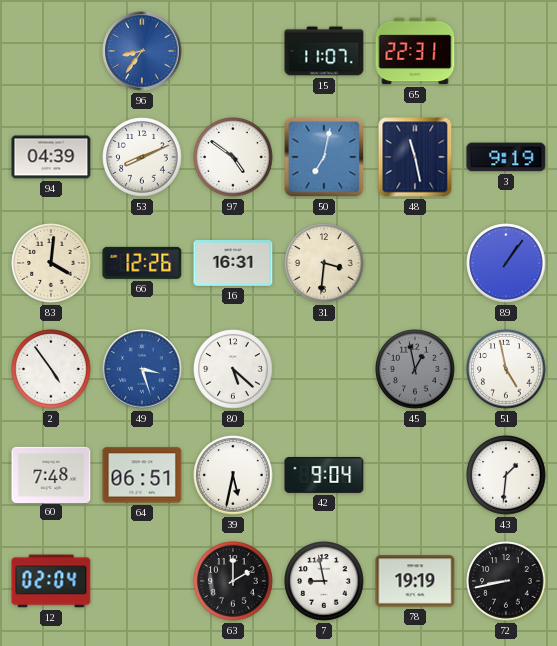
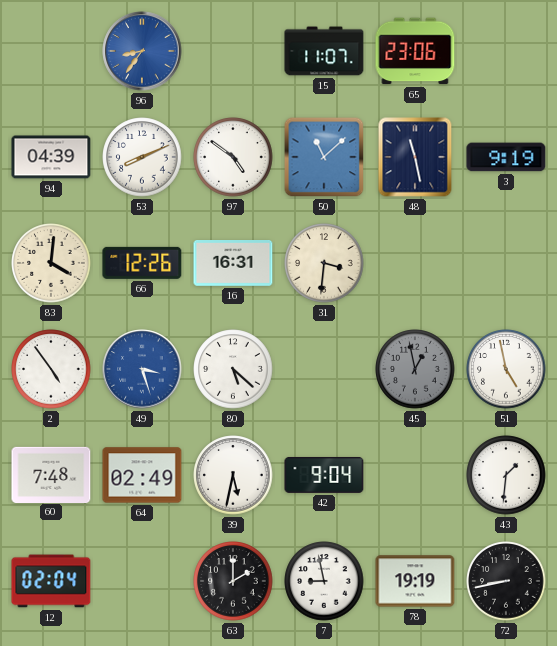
65: 22:31 -> 23:06 (415, 51)
50: 7:02 -> 11:08 (324, 157)
89: 1:06 -> none (506, 263)
64: 06:51 -> 02:49 (142, 475)
